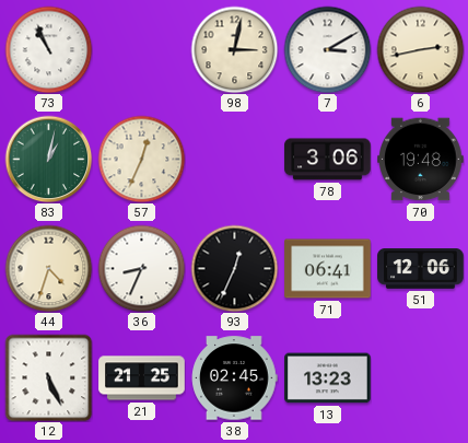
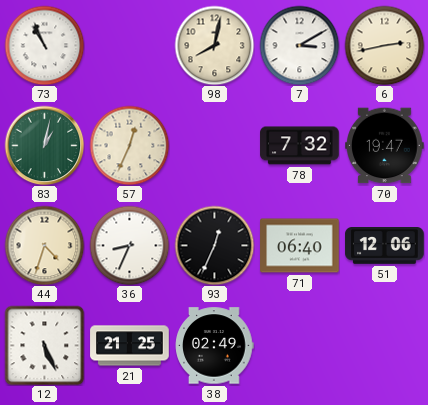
98: 3:02 -> 8:02 (214, 45)
78: 3:06 -> 7:32 (300, 146)
70: 19:48 -> 19:47 (385, 146)
71: 06:41 -> 06:40 (300, 246)
38: 02:45 -> 02:49 (215, 346)
13: 13:23 -> none (328, 378)
